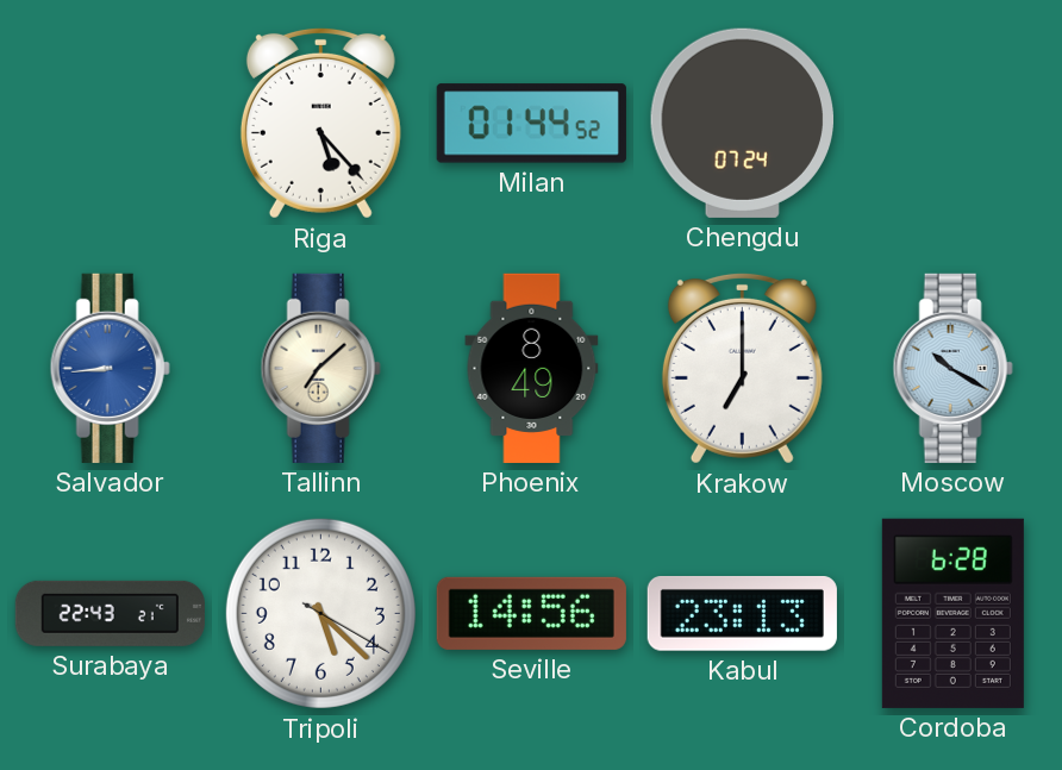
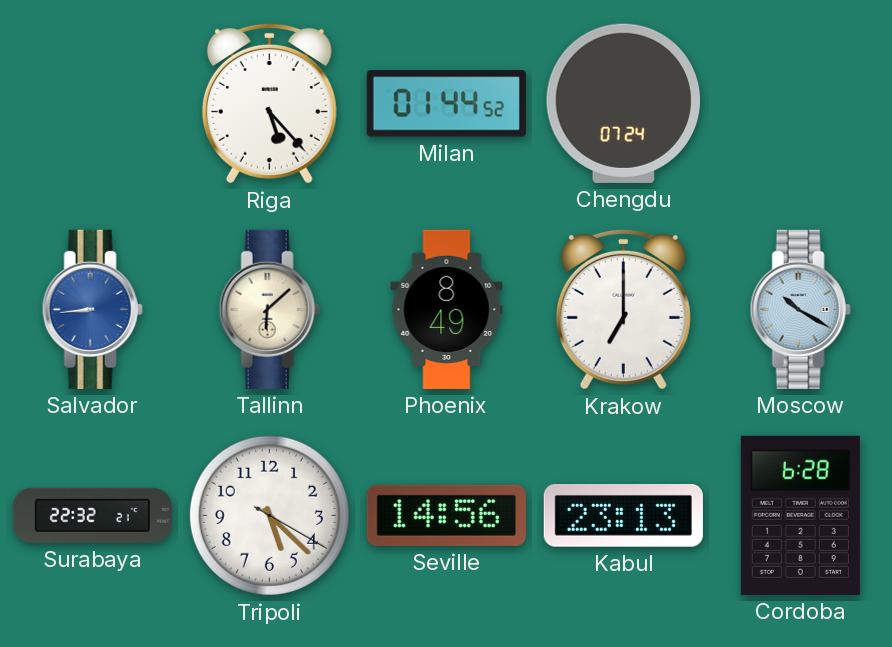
Tallinn: 7:08 -> 6:08 (269, 309)
Surabaya: 22:43 -> 22:32 (92, 515)
